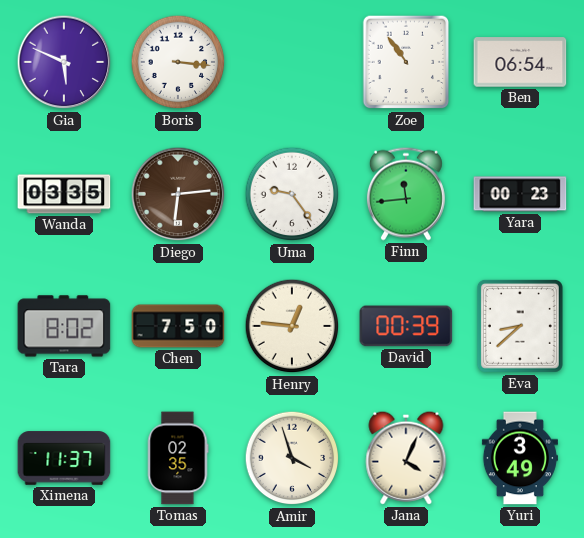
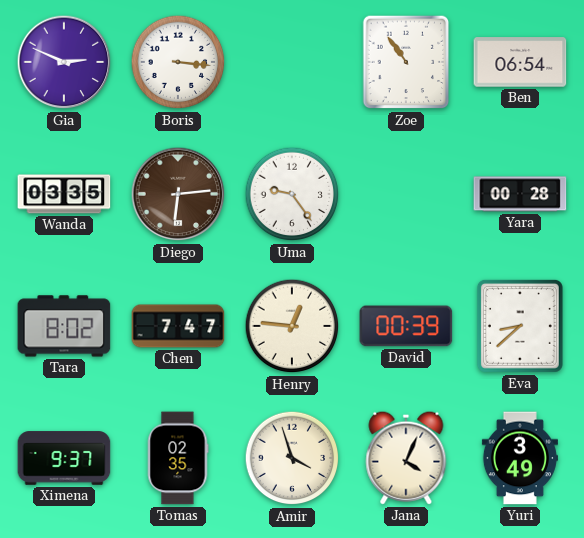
Gia: 5:49 -> 2:49 (64, 62)
Finn: 11:44 -> none (406, 194)
Yara: 00:23 -> 00:28 (520, 194)
Chen: 7:50 -> 7:47 (178, 326)
Ximena: 11:37 -> 9:37 (64, 458)
